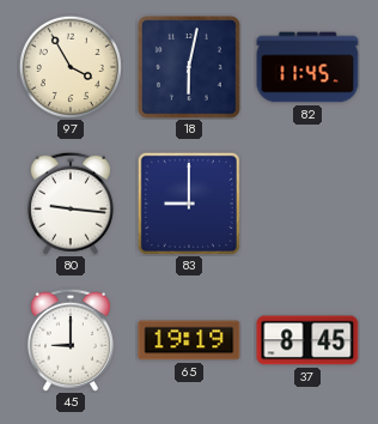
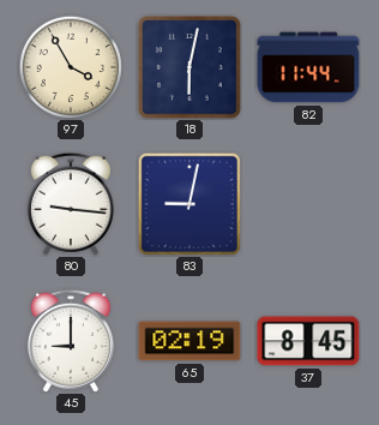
82: 11:45 -> 11:44 (308, 67)
83: 9:00 -> 9:02 (189, 204)
65: 19:19 -> 02:19 (189, 341)
